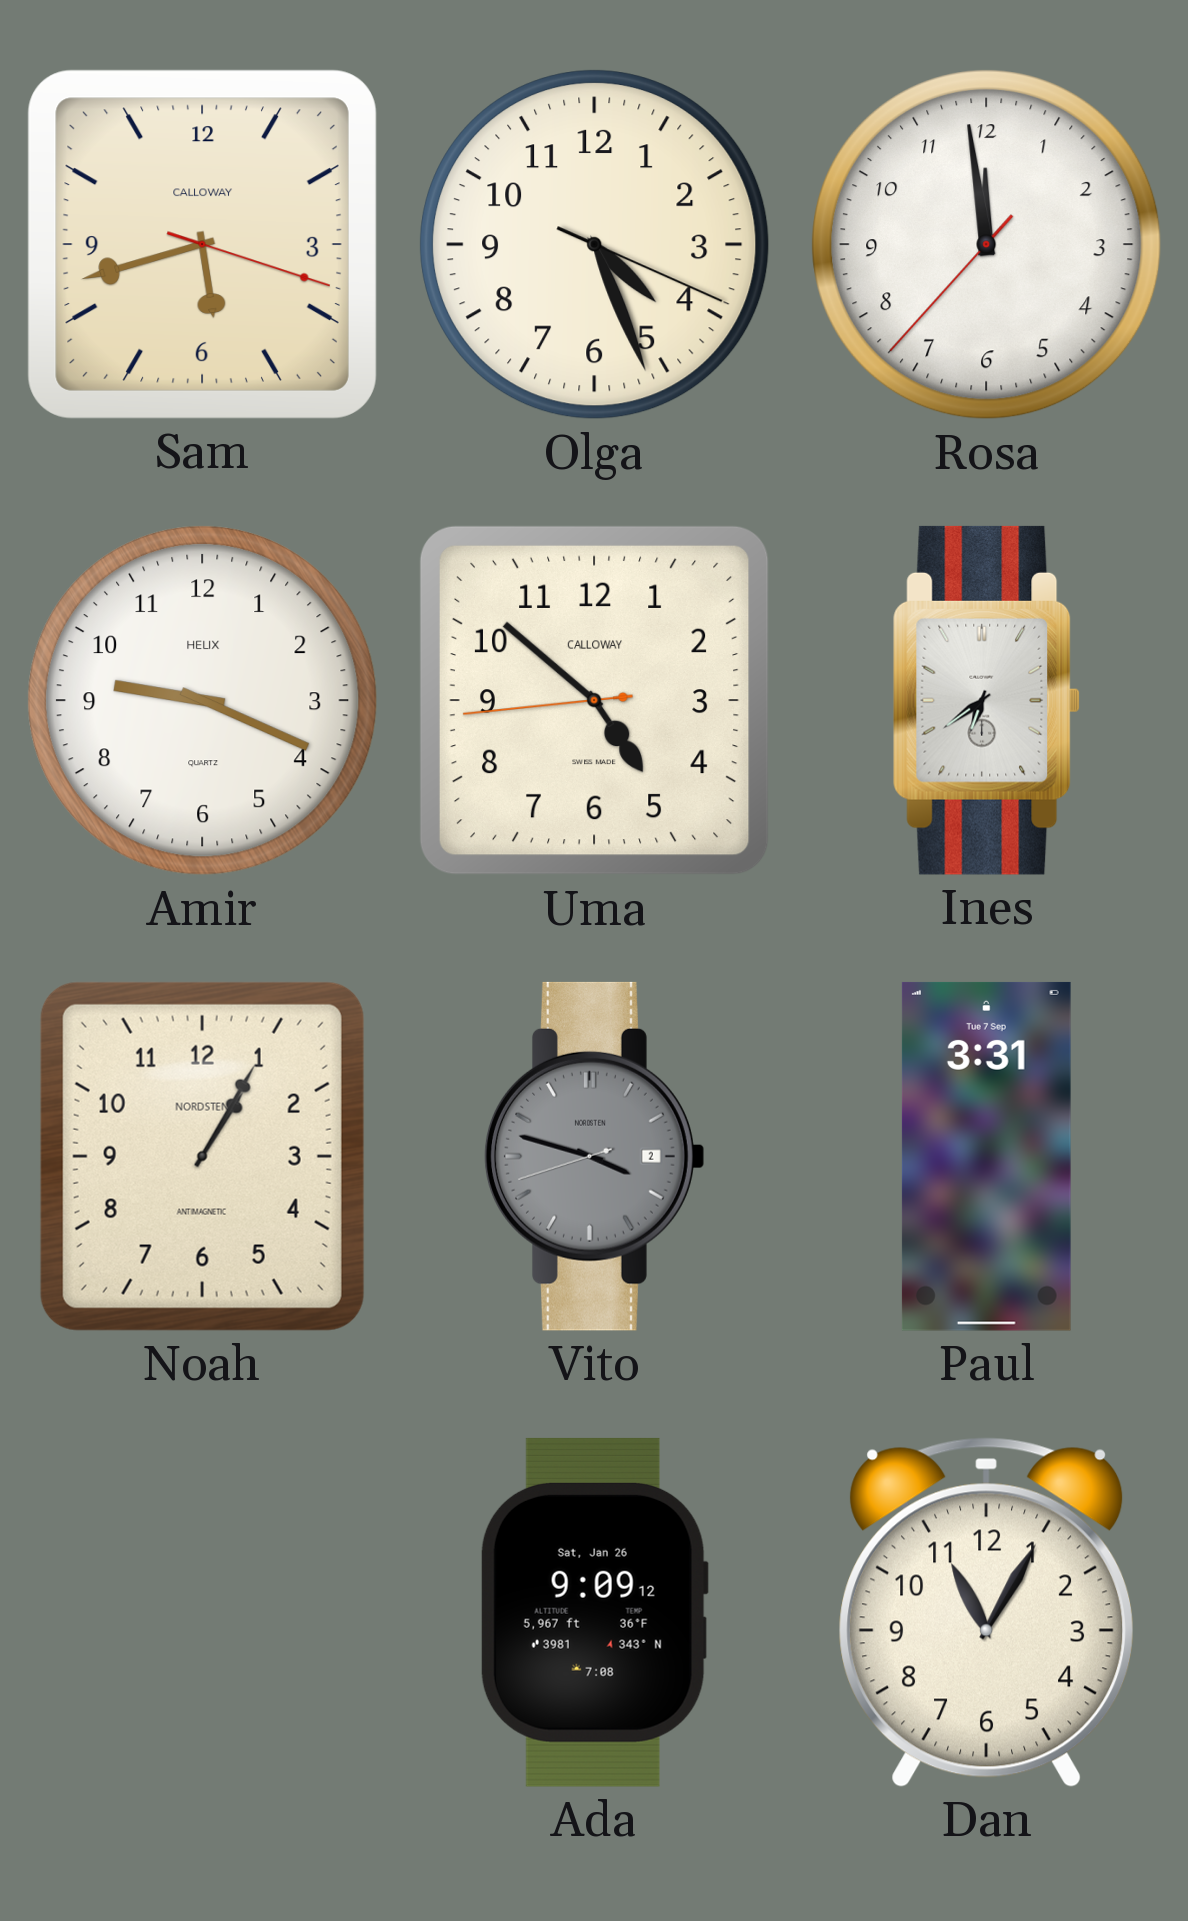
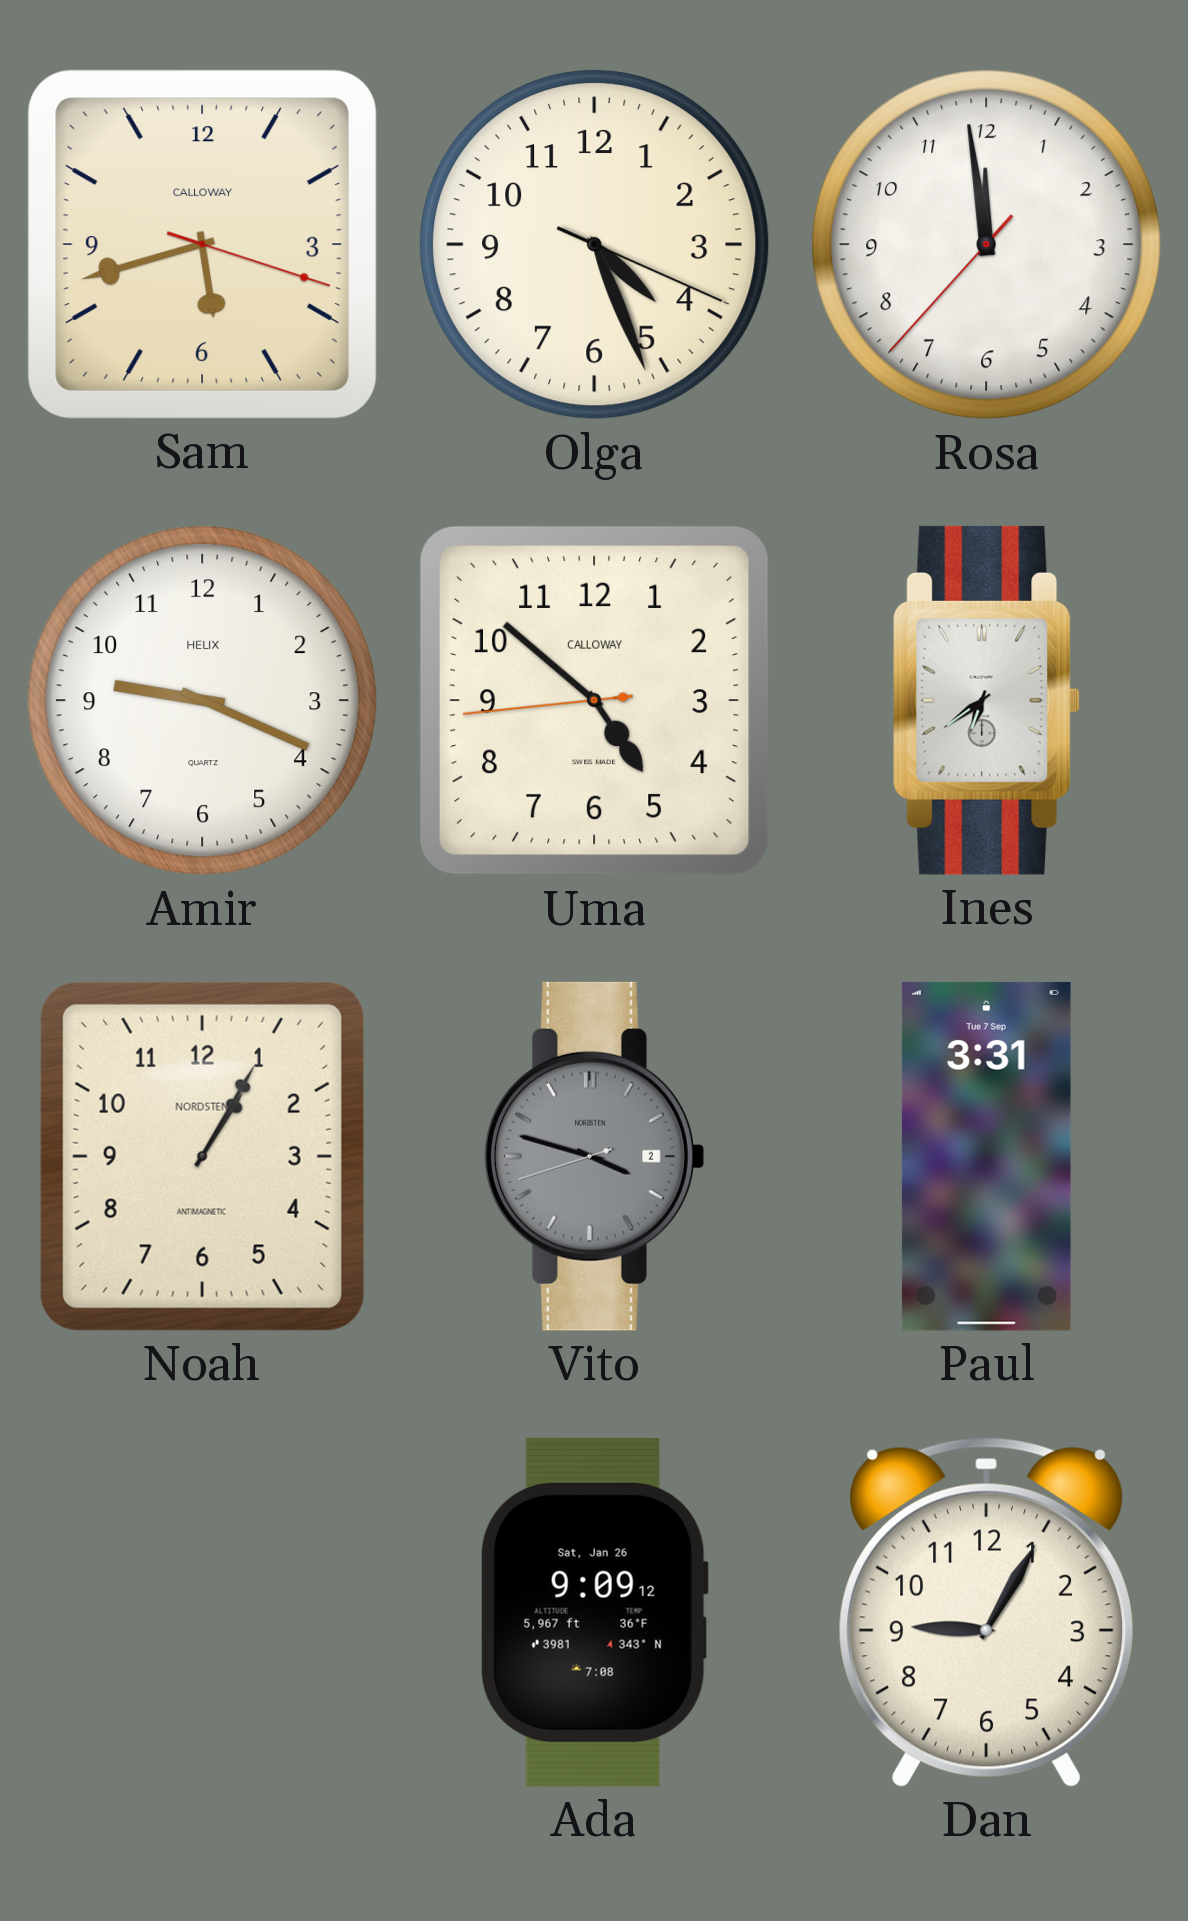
Dan: 11:05 -> 9:05 (987, 1612)
